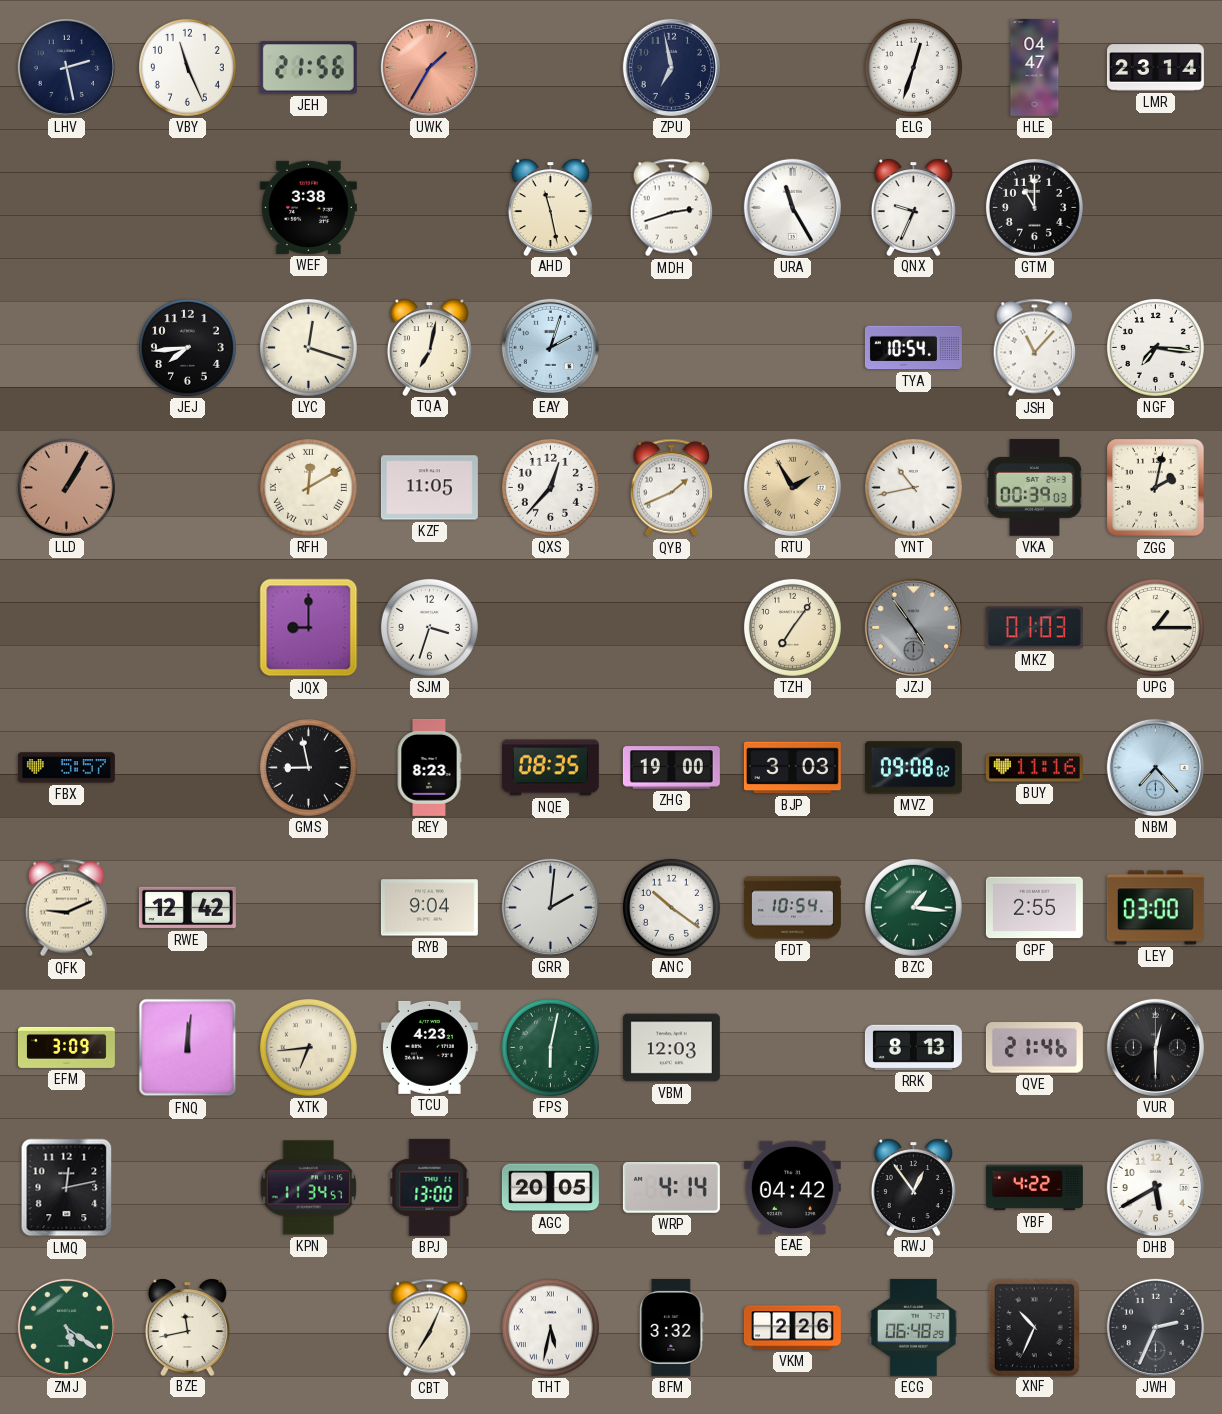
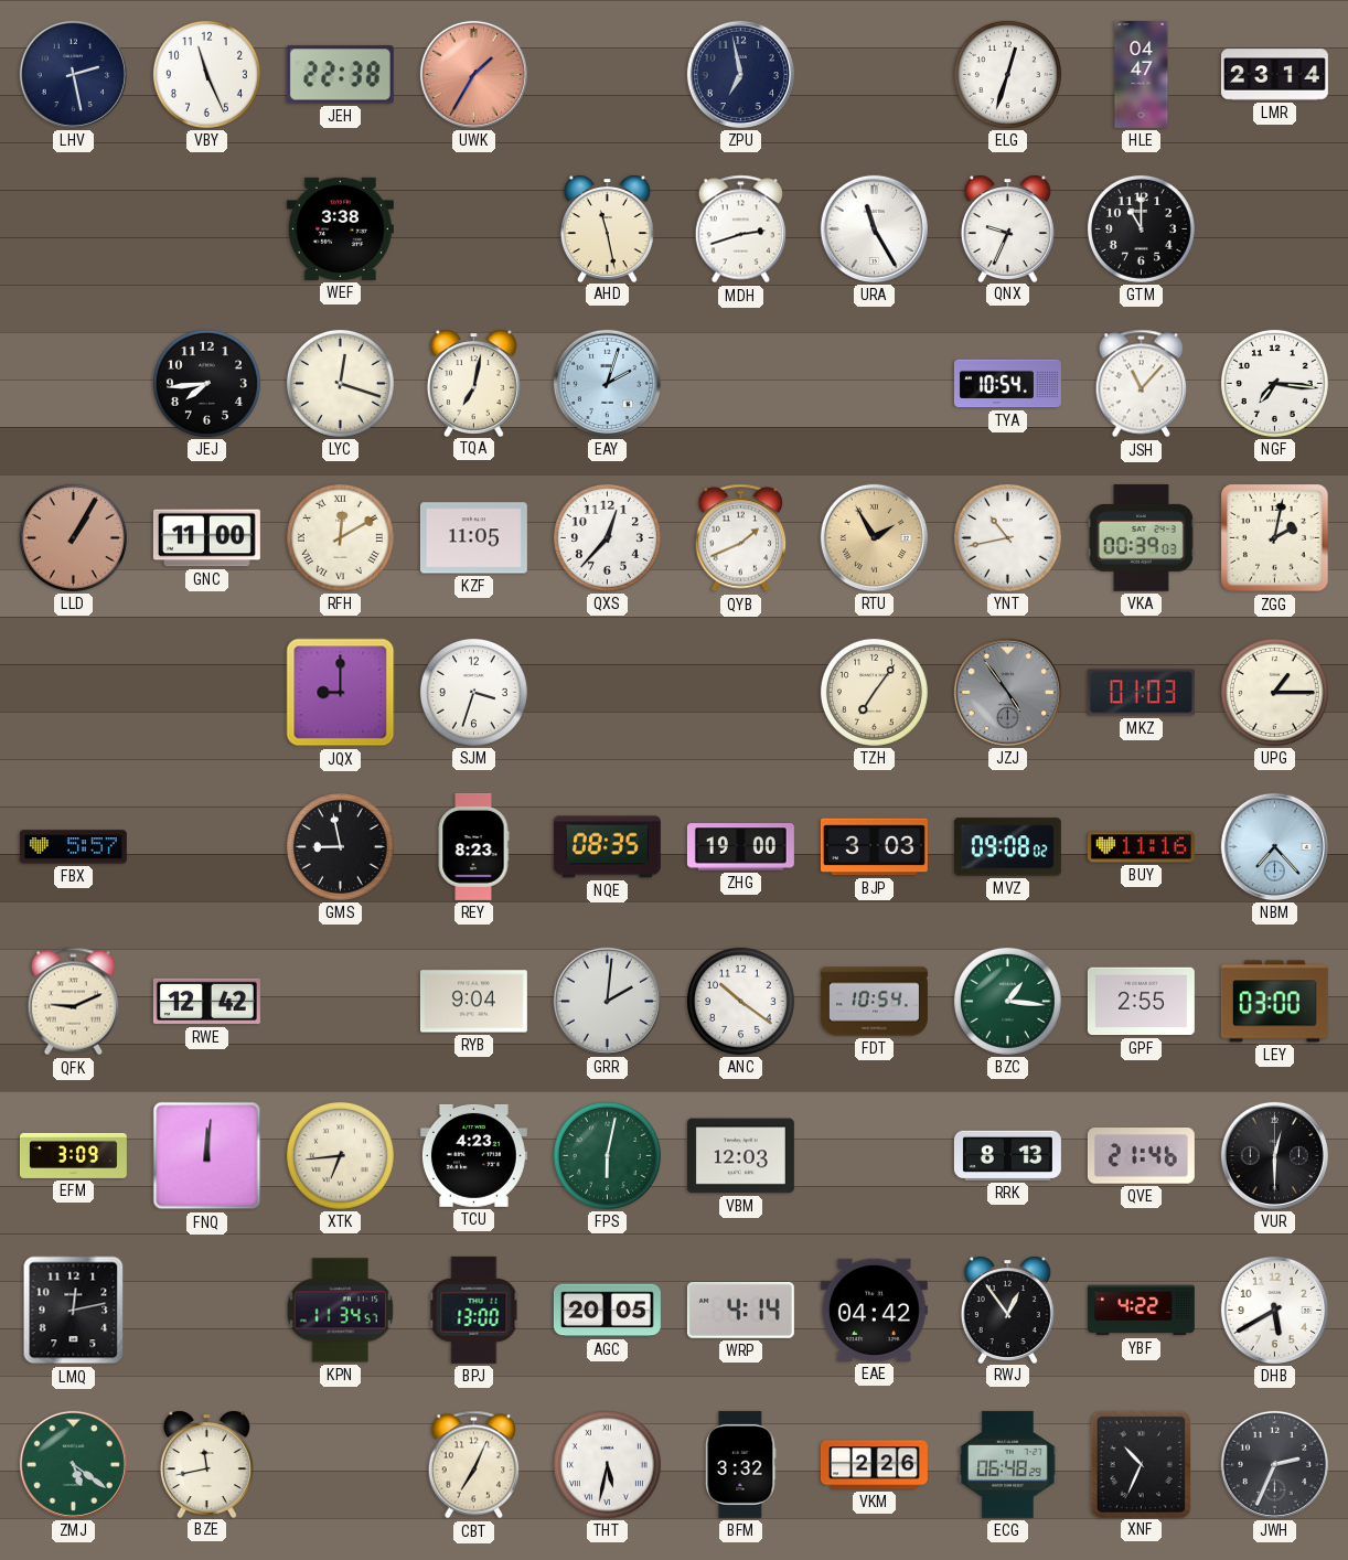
JEH: 21:56 -> 22:38 (340, 75)
GNC: none -> 11:00 (206, 538)
